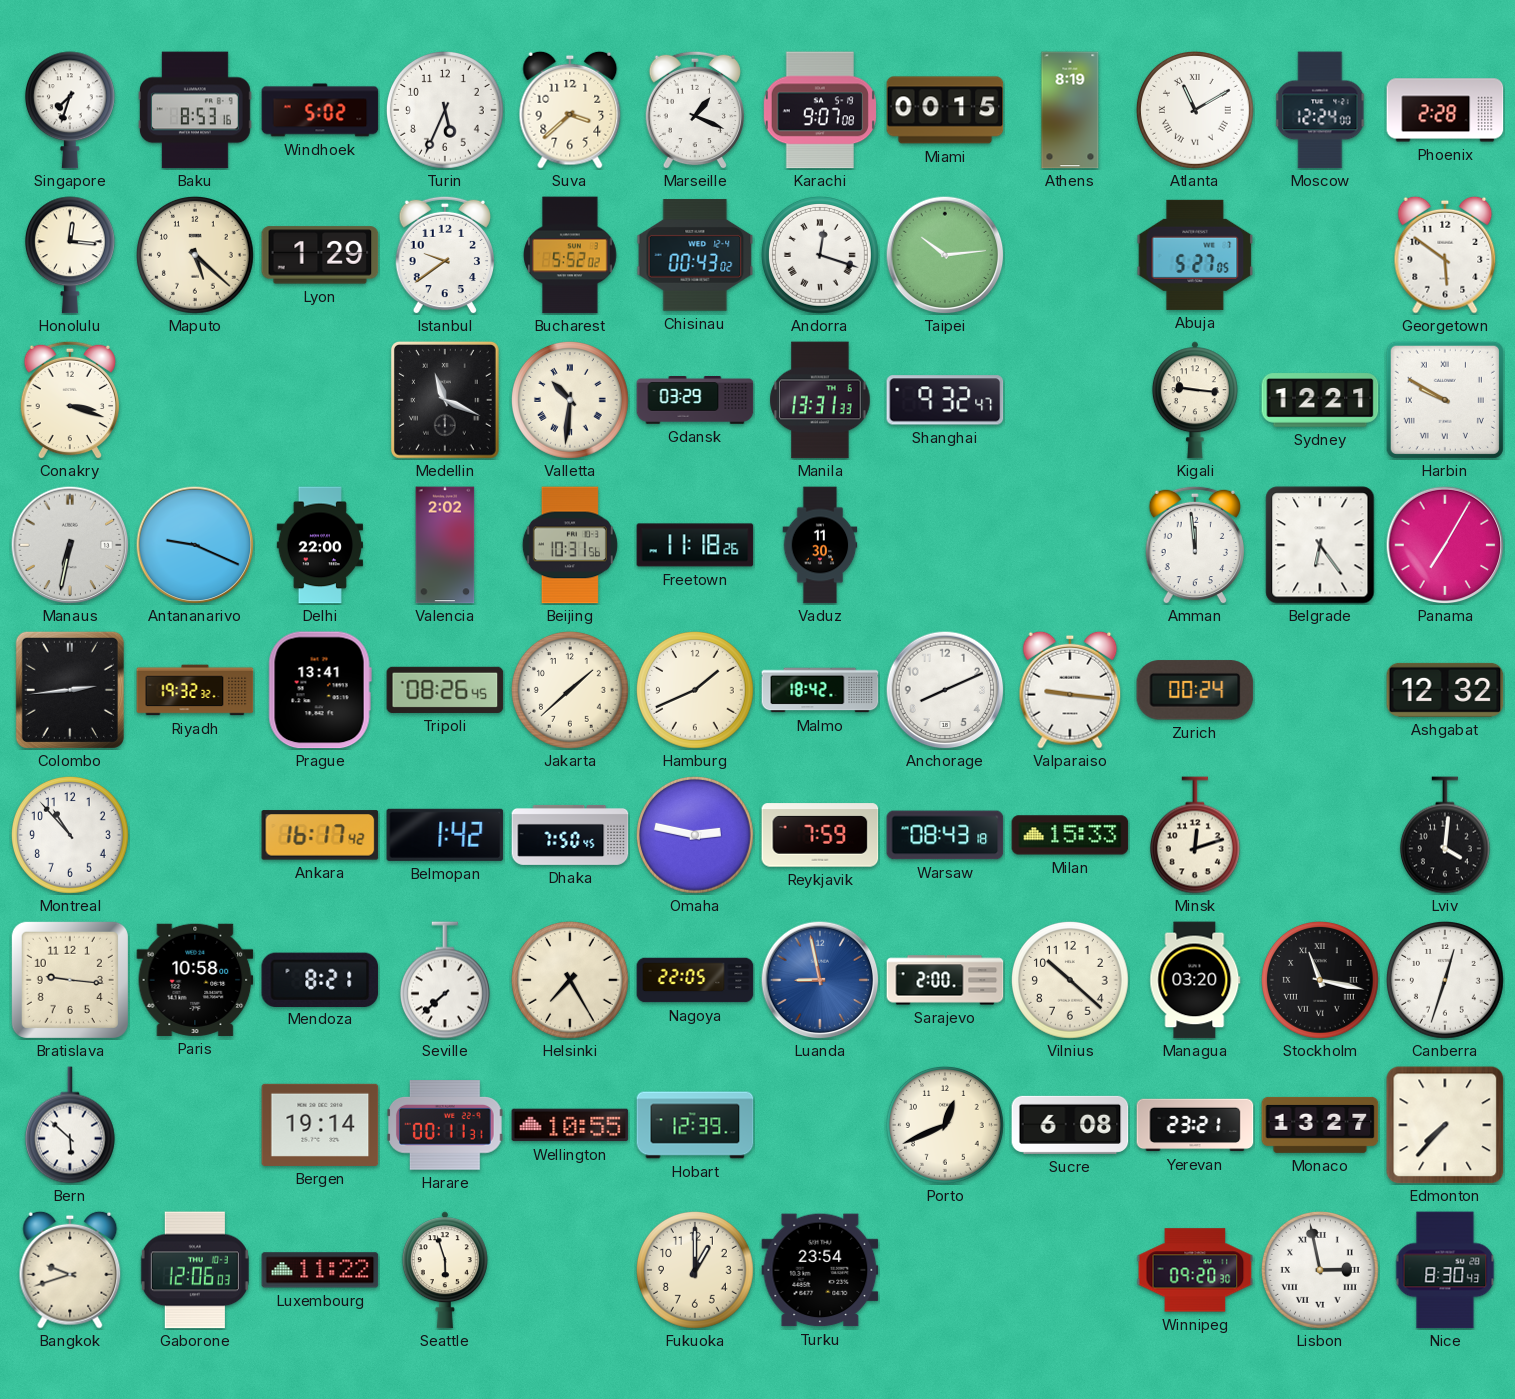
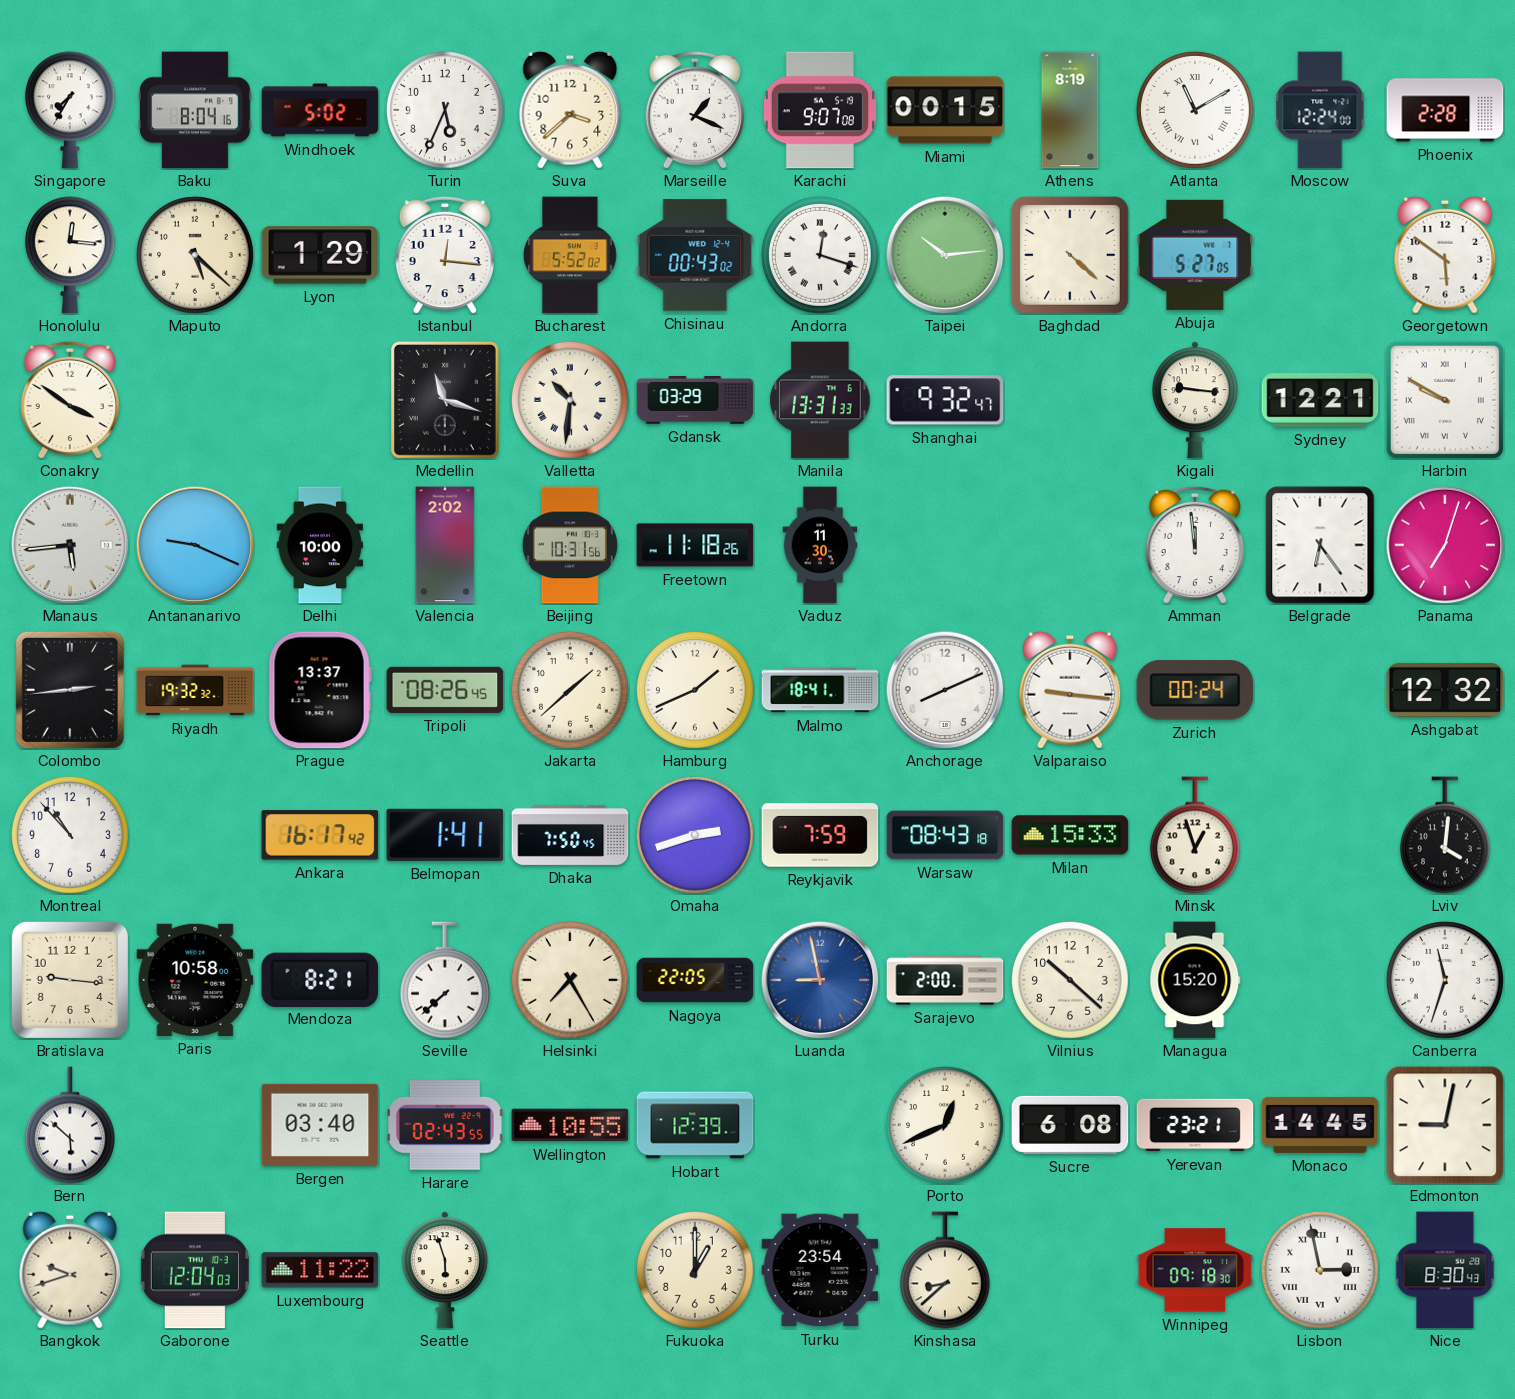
Singapore: 7:33 -> 7:35 (70, 110)
Baku: 8:53 -> 8:04 (196, 110)
Istanbul: 9:39 -> 12:16 (444, 255)
Baghdad: none -> 4:22 (1070, 255)
Conakry: 3:18 -> 3:51 (69, 400)
Medellin: 11:19 -> 11:18 (445, 400)
Manaus: 6:32 -> 5:44 (70, 545)
Delhi: 22:00 -> 10:00 (320, 545)
Panama: 7:05 -> 7:03 (1445, 545)
Prague: 13:41 -> 13:37 (320, 690)
Malmo: 18:42 -> 18:41 (820, 690)
Belmopan: 1:42 -> 1:41 (445, 835)
Omaha: 2:47 -> 2:42 (695, 835)
Minsk: 12:12 -> 12:57 (1195, 835)
Managua: 03:20 -> 15:20 (1195, 980)
Stockholm: 11:17 -> none (1320, 980)
Canberra: 12:33 -> 11:33 (1445, 980)
Bergen: 19:14 -> 03:40 (320, 1125)
Harare: 00:11 -> 02:43 (446, 1125)
Monaco: 13:27 -> 14:45 (1320, 1125)
Edmonton: 7:37 -> 9:02 (1445, 1125)
Gaborone: 12:06 -> 12:04 (195, 1270)
Kinshasa: none -> 8:38 (945, 1270)
Winnipeg: 09:20 -> 09:18 (1195, 1270)
